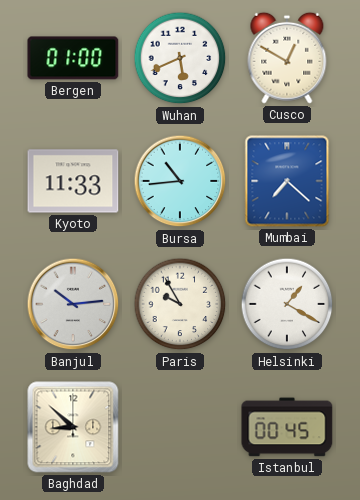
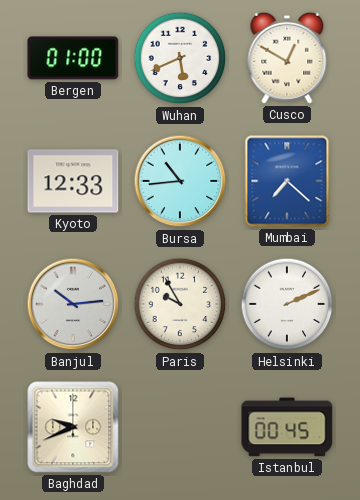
Kyoto: 11:33 -> 12:33 (73, 181)
Helsinki: 1:20 -> 2:11 (287, 304)
Baghdad: 8:52 -> 9:41 (73, 427)
